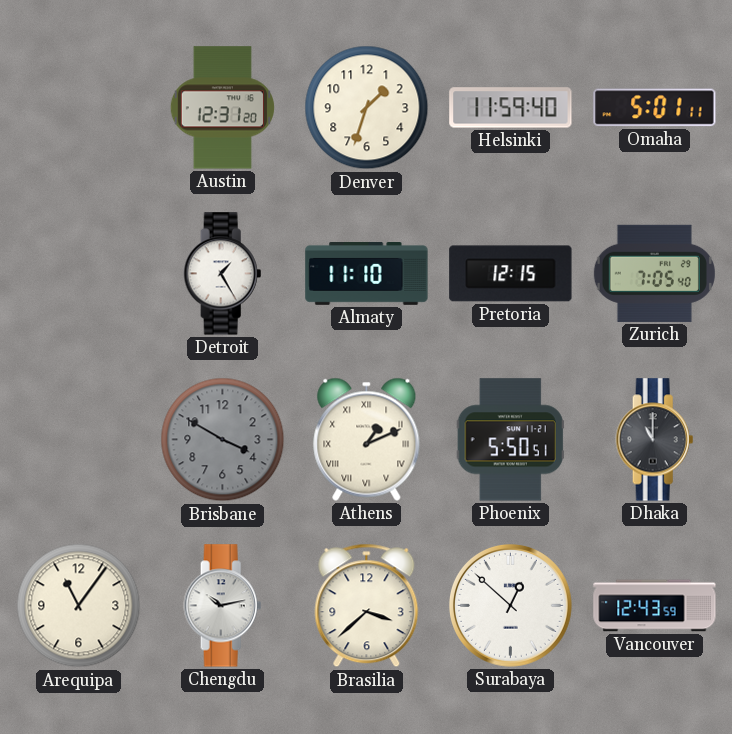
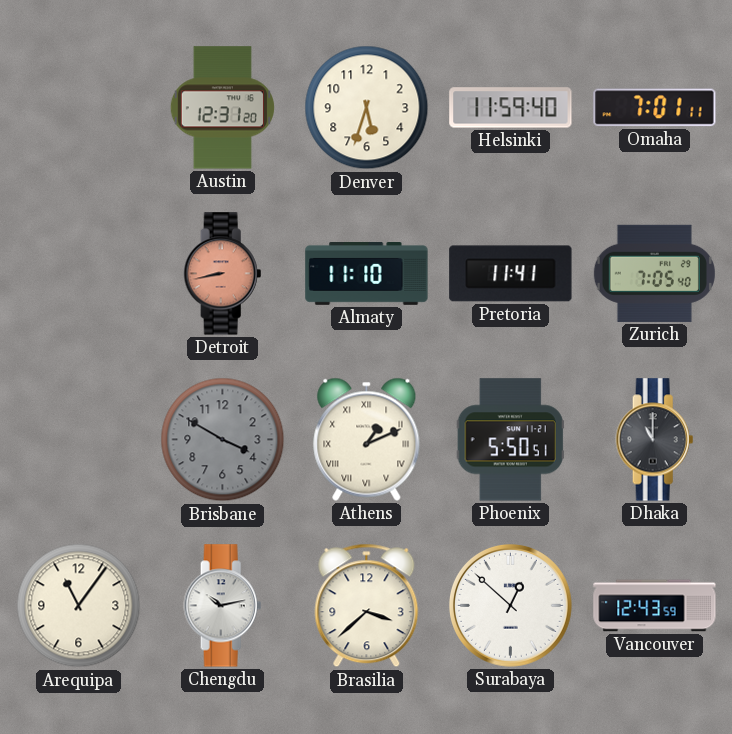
Denver: 1:33 -> 5:33 (367, 108)
Omaha: 5:01 -> 7:01 (655, 108)
Detroit: 1:25 -> 8:43 (223, 274)
Detroit dial: white -> salmon (223, 274)
Pretoria: 12:15 -> 11:41 (511, 274)
